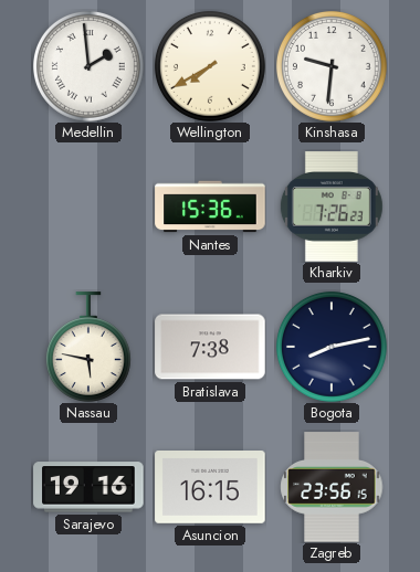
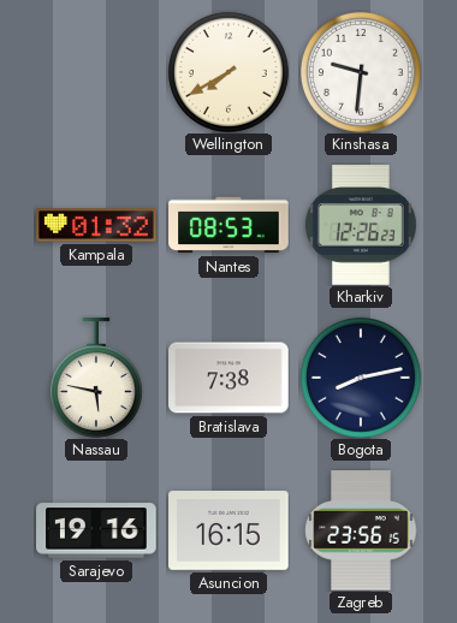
Medellin: 1:59 -> none (88, 66)
Kampala: none -> 01:32 (96, 225)
Nantes: 15:36 -> 08:53 (228, 225)
Kharkiv: 7:26 -> 12:26 (361, 225)
